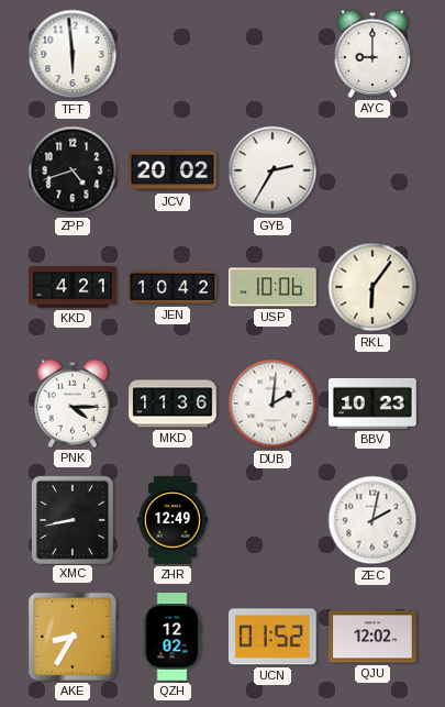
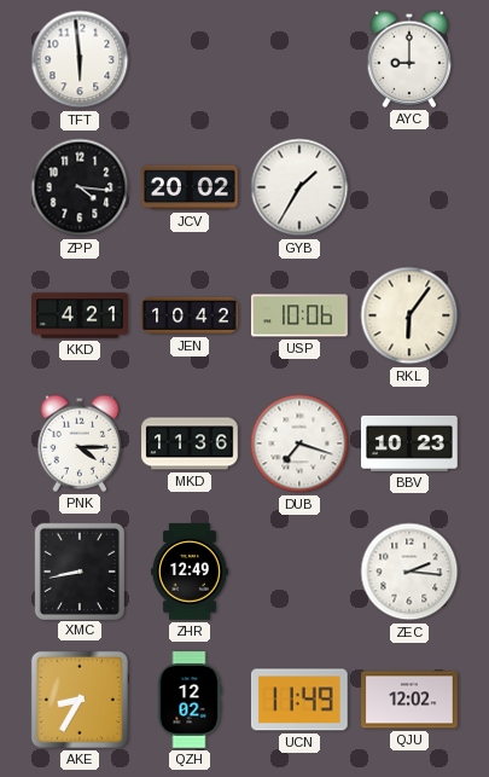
ZPP: 4:42 -> 4:16 (80, 187)
GYB: 2:35 -> 1:35 (299, 187)
DUB: 2:01 -> 7:18 (299, 443)
ZEC: 2:02 -> 2:16 (409, 572)
UCN: 01:52 -> 11:49 (299, 700)
